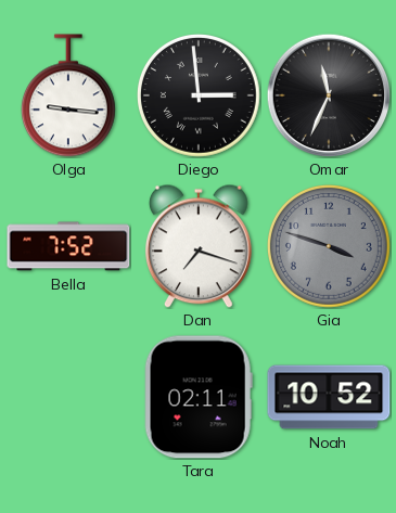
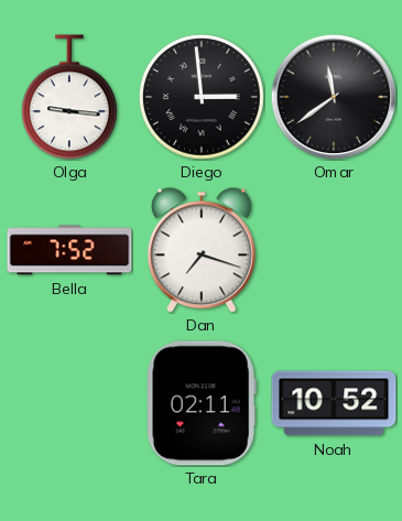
Omar: 11:34 -> 11:39 (334, 97)
Gia: 3:48 -> none (330, 247)
